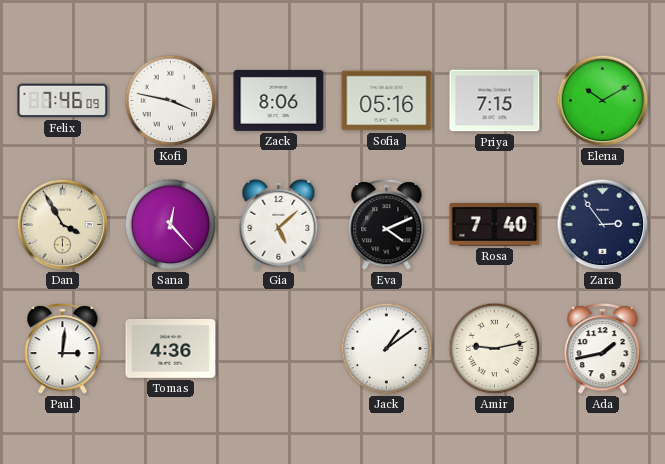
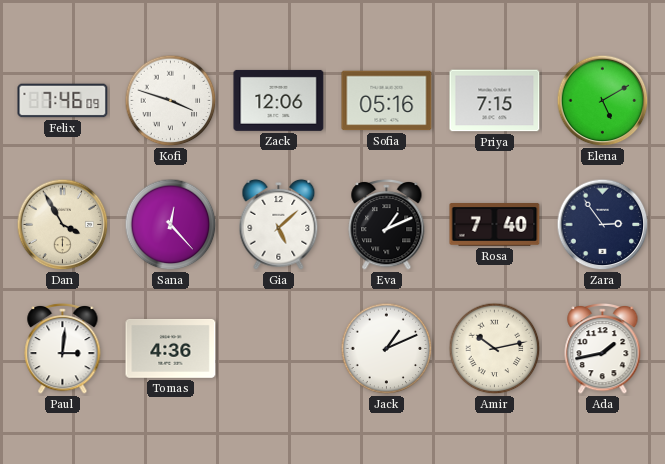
Kofi: 3:47 -> 3:48 (171, 101)
Zack: 8:06 -> 12:06 (279, 100)
Elena: 10:10 -> 5:10 (603, 101)
Eva: 4:11 -> 1:11 (387, 225)
Jack: 1:09 -> 1:11 (387, 349)
Amir: 9:13 -> 10:13 (495, 349)
